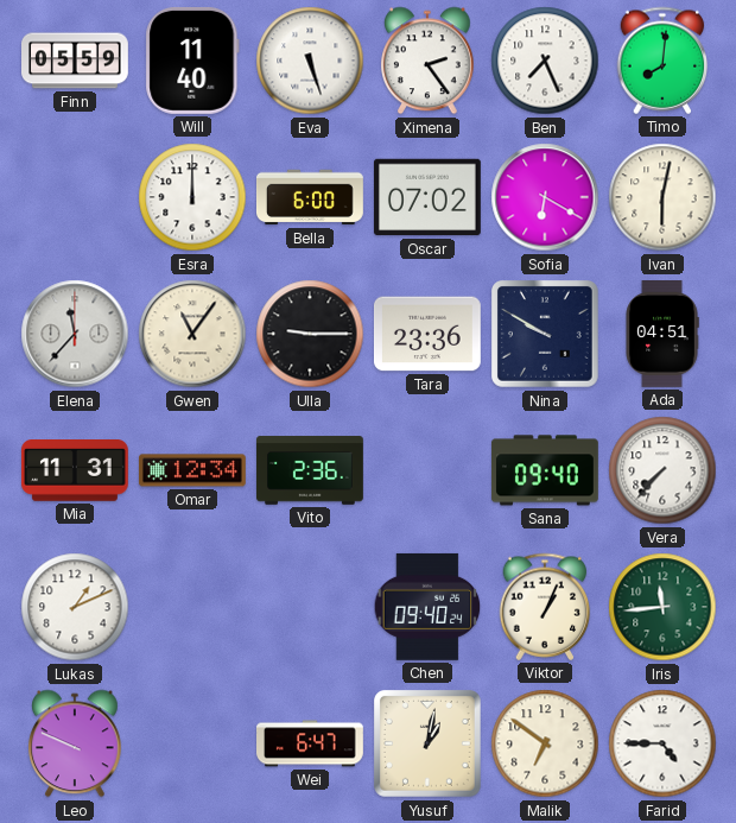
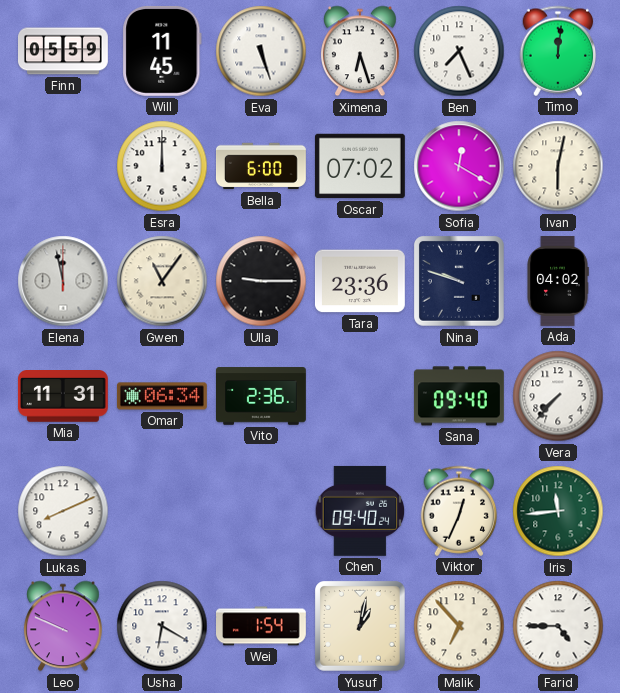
Will: 11:40 -> 11:45 (162, 51)
Ximena: 2:24 -> 6:27 (361, 51)
Timo: 8:01 -> 12:01 (558, 51)
Sofia: 6:20 -> 12:20 (459, 166)
Elena: 11:37 -> 11:58 (63, 281)
Nina: 9:50 -> 9:48 (460, 282)
Ada: 04:51 -> 04:02 (558, 282)
Omar: 12:34 -> 06:34 (162, 396)
Lukas: 1:11 -> 8:11 (63, 511)
Viktor: 1:04 -> 12:34 (459, 511)
Usha: none -> 6:20 (162, 626)
Wei: 6:47 -> 1:54 (262, 626)
Malik: 6:51 -> 6:53 (459, 626)
